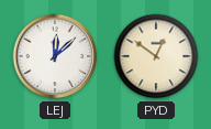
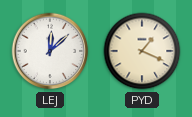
PYD: 12:51 -> 1:19 (142, 51)
